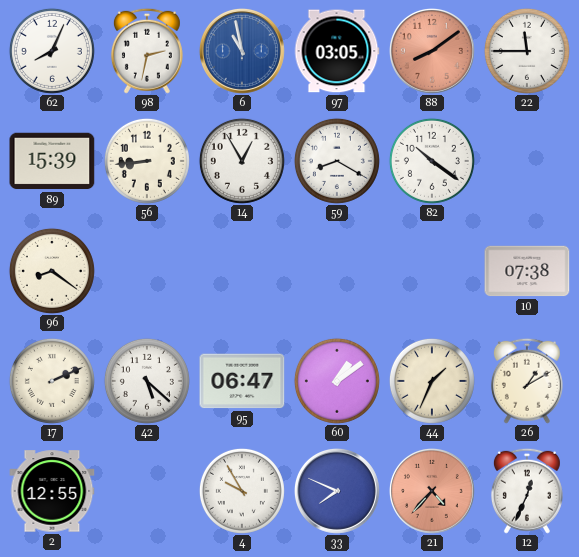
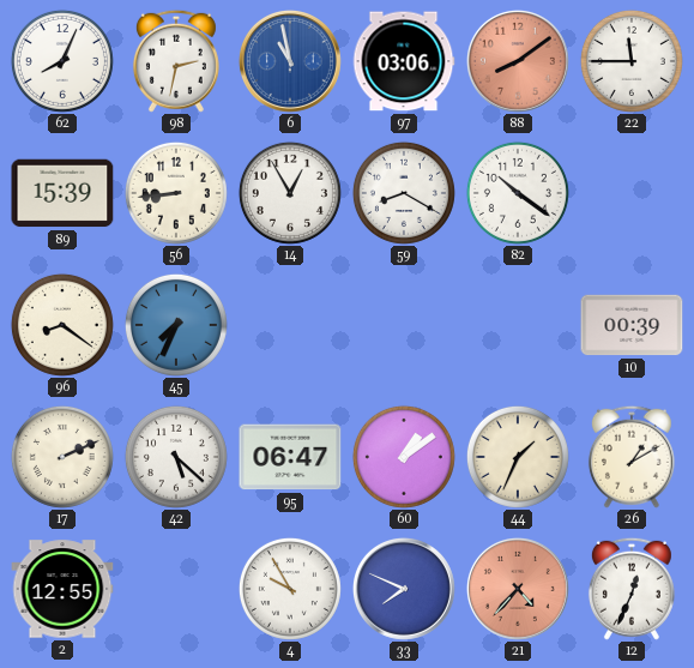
97: 03:05 -> 03:06 (404, 61)
45: none -> 7:34 (176, 325)
10: 07:38 -> 00:39 (632, 325)
